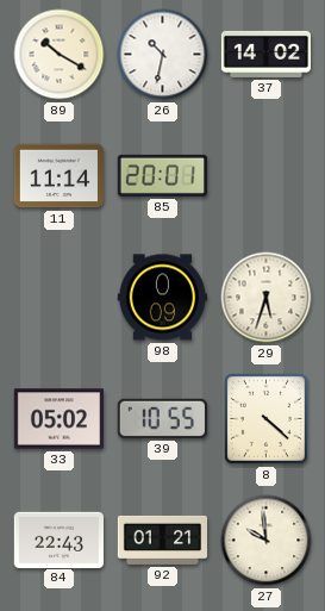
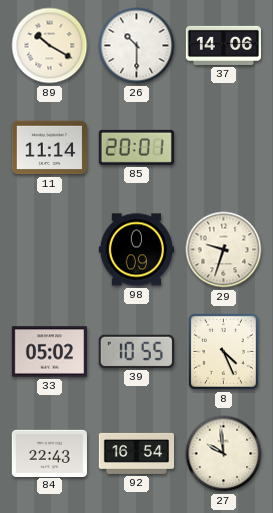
26: 10:32 -> 10:30 (137, 46)
37: 14:02 -> 14:06 (223, 45)
29: 5:33 -> 9:33 (224, 250)
8: 4:22 -> 4:26 (223, 351)
92: 01:21 -> 16:54 (137, 453)
